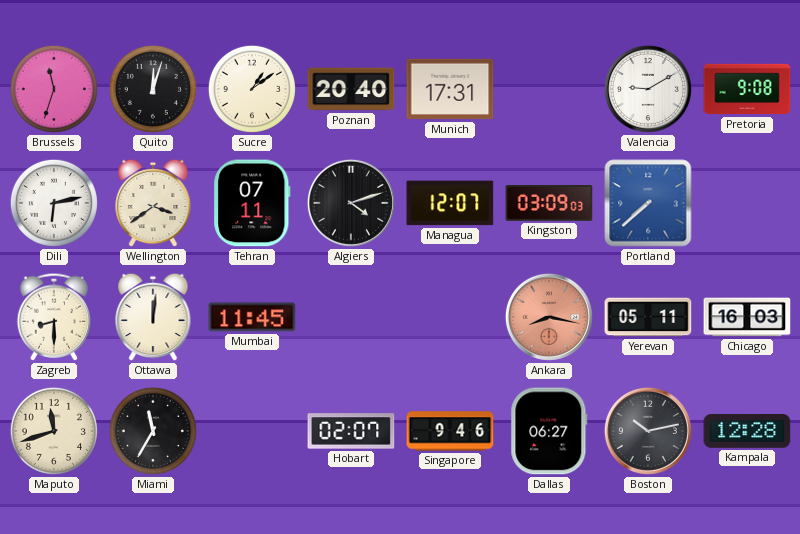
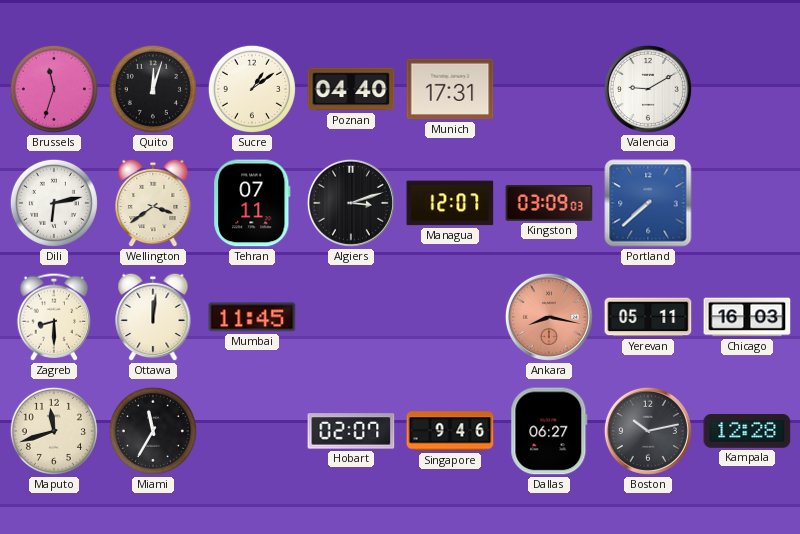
Poznan: 20:40 -> 04:40 (351, 89)
Pretoria: 9:08 -> none (747, 89)
Algiers: 4:12 -> 3:12 (351, 203)
